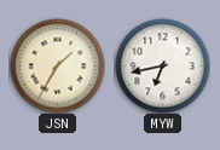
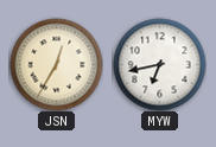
JSN: 1:35 -> 12:35 (56, 64)
